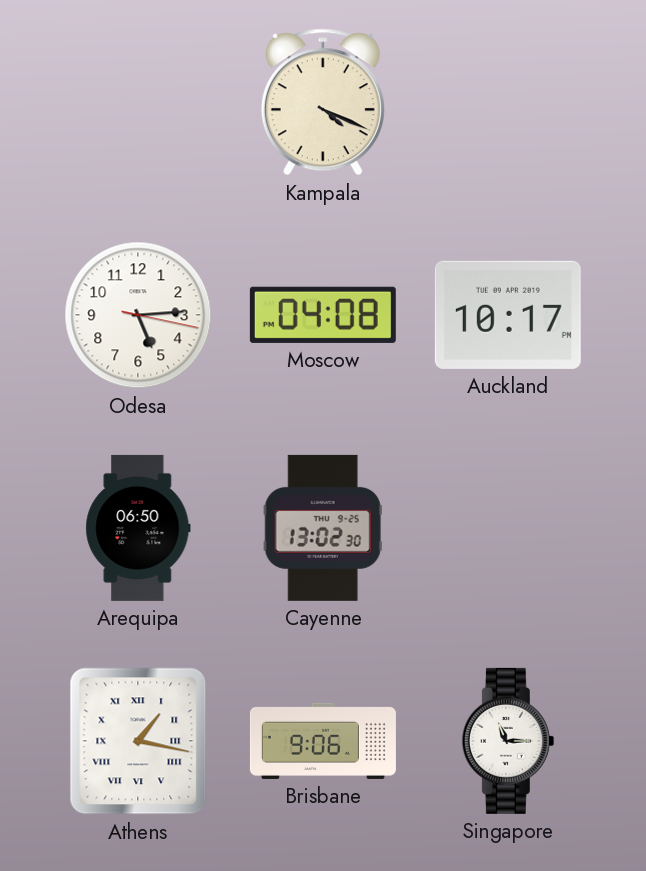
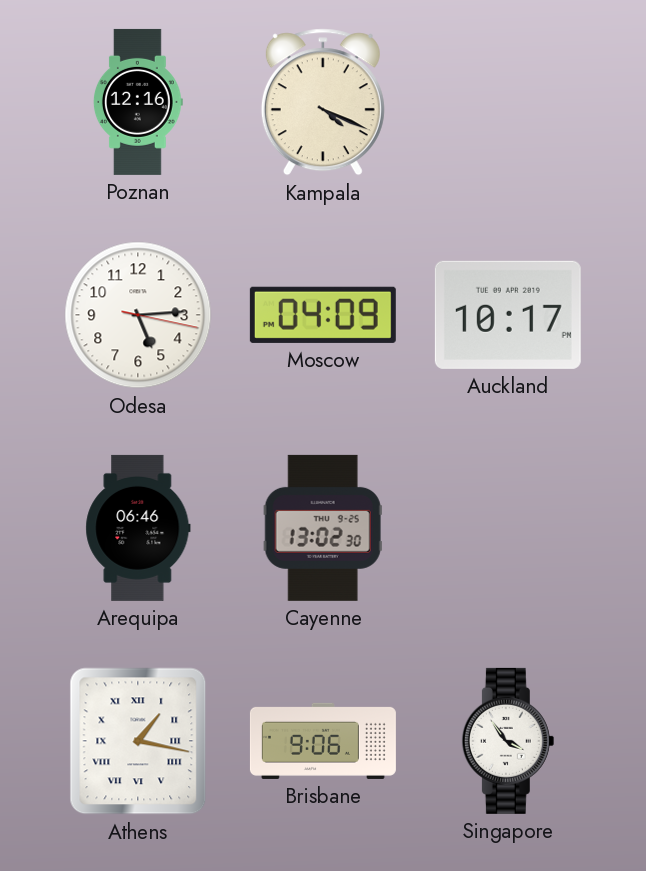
Poznan: none -> 12:16 (138, 102)
Moscow: 04:08 -> 04:09 (323, 315)
Arequipa: 06:50 -> 06:46 (138, 528)
Singapore: 11:15 -> 3:54 (508, 741)
